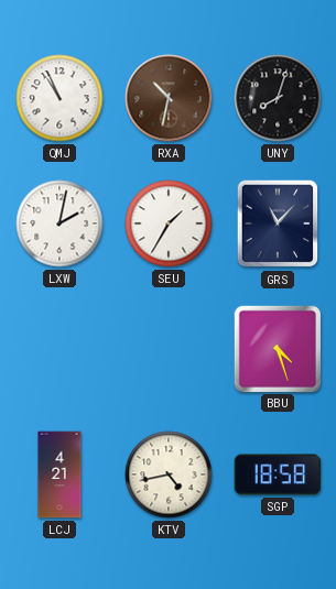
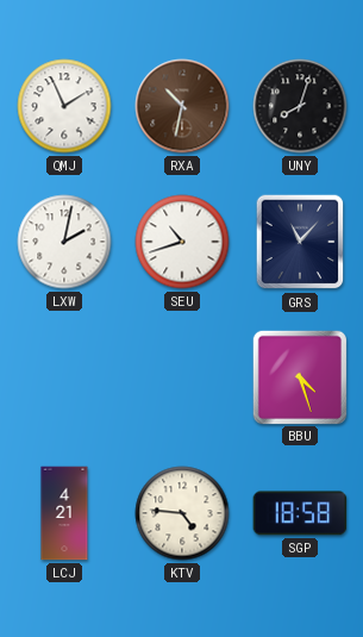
QMJ: 10:56 -> 1:56 (64, 106)
SEU: 1:35 -> 10:42 (182, 242)
KTV: 4:43 -> 4:46 (182, 513)
